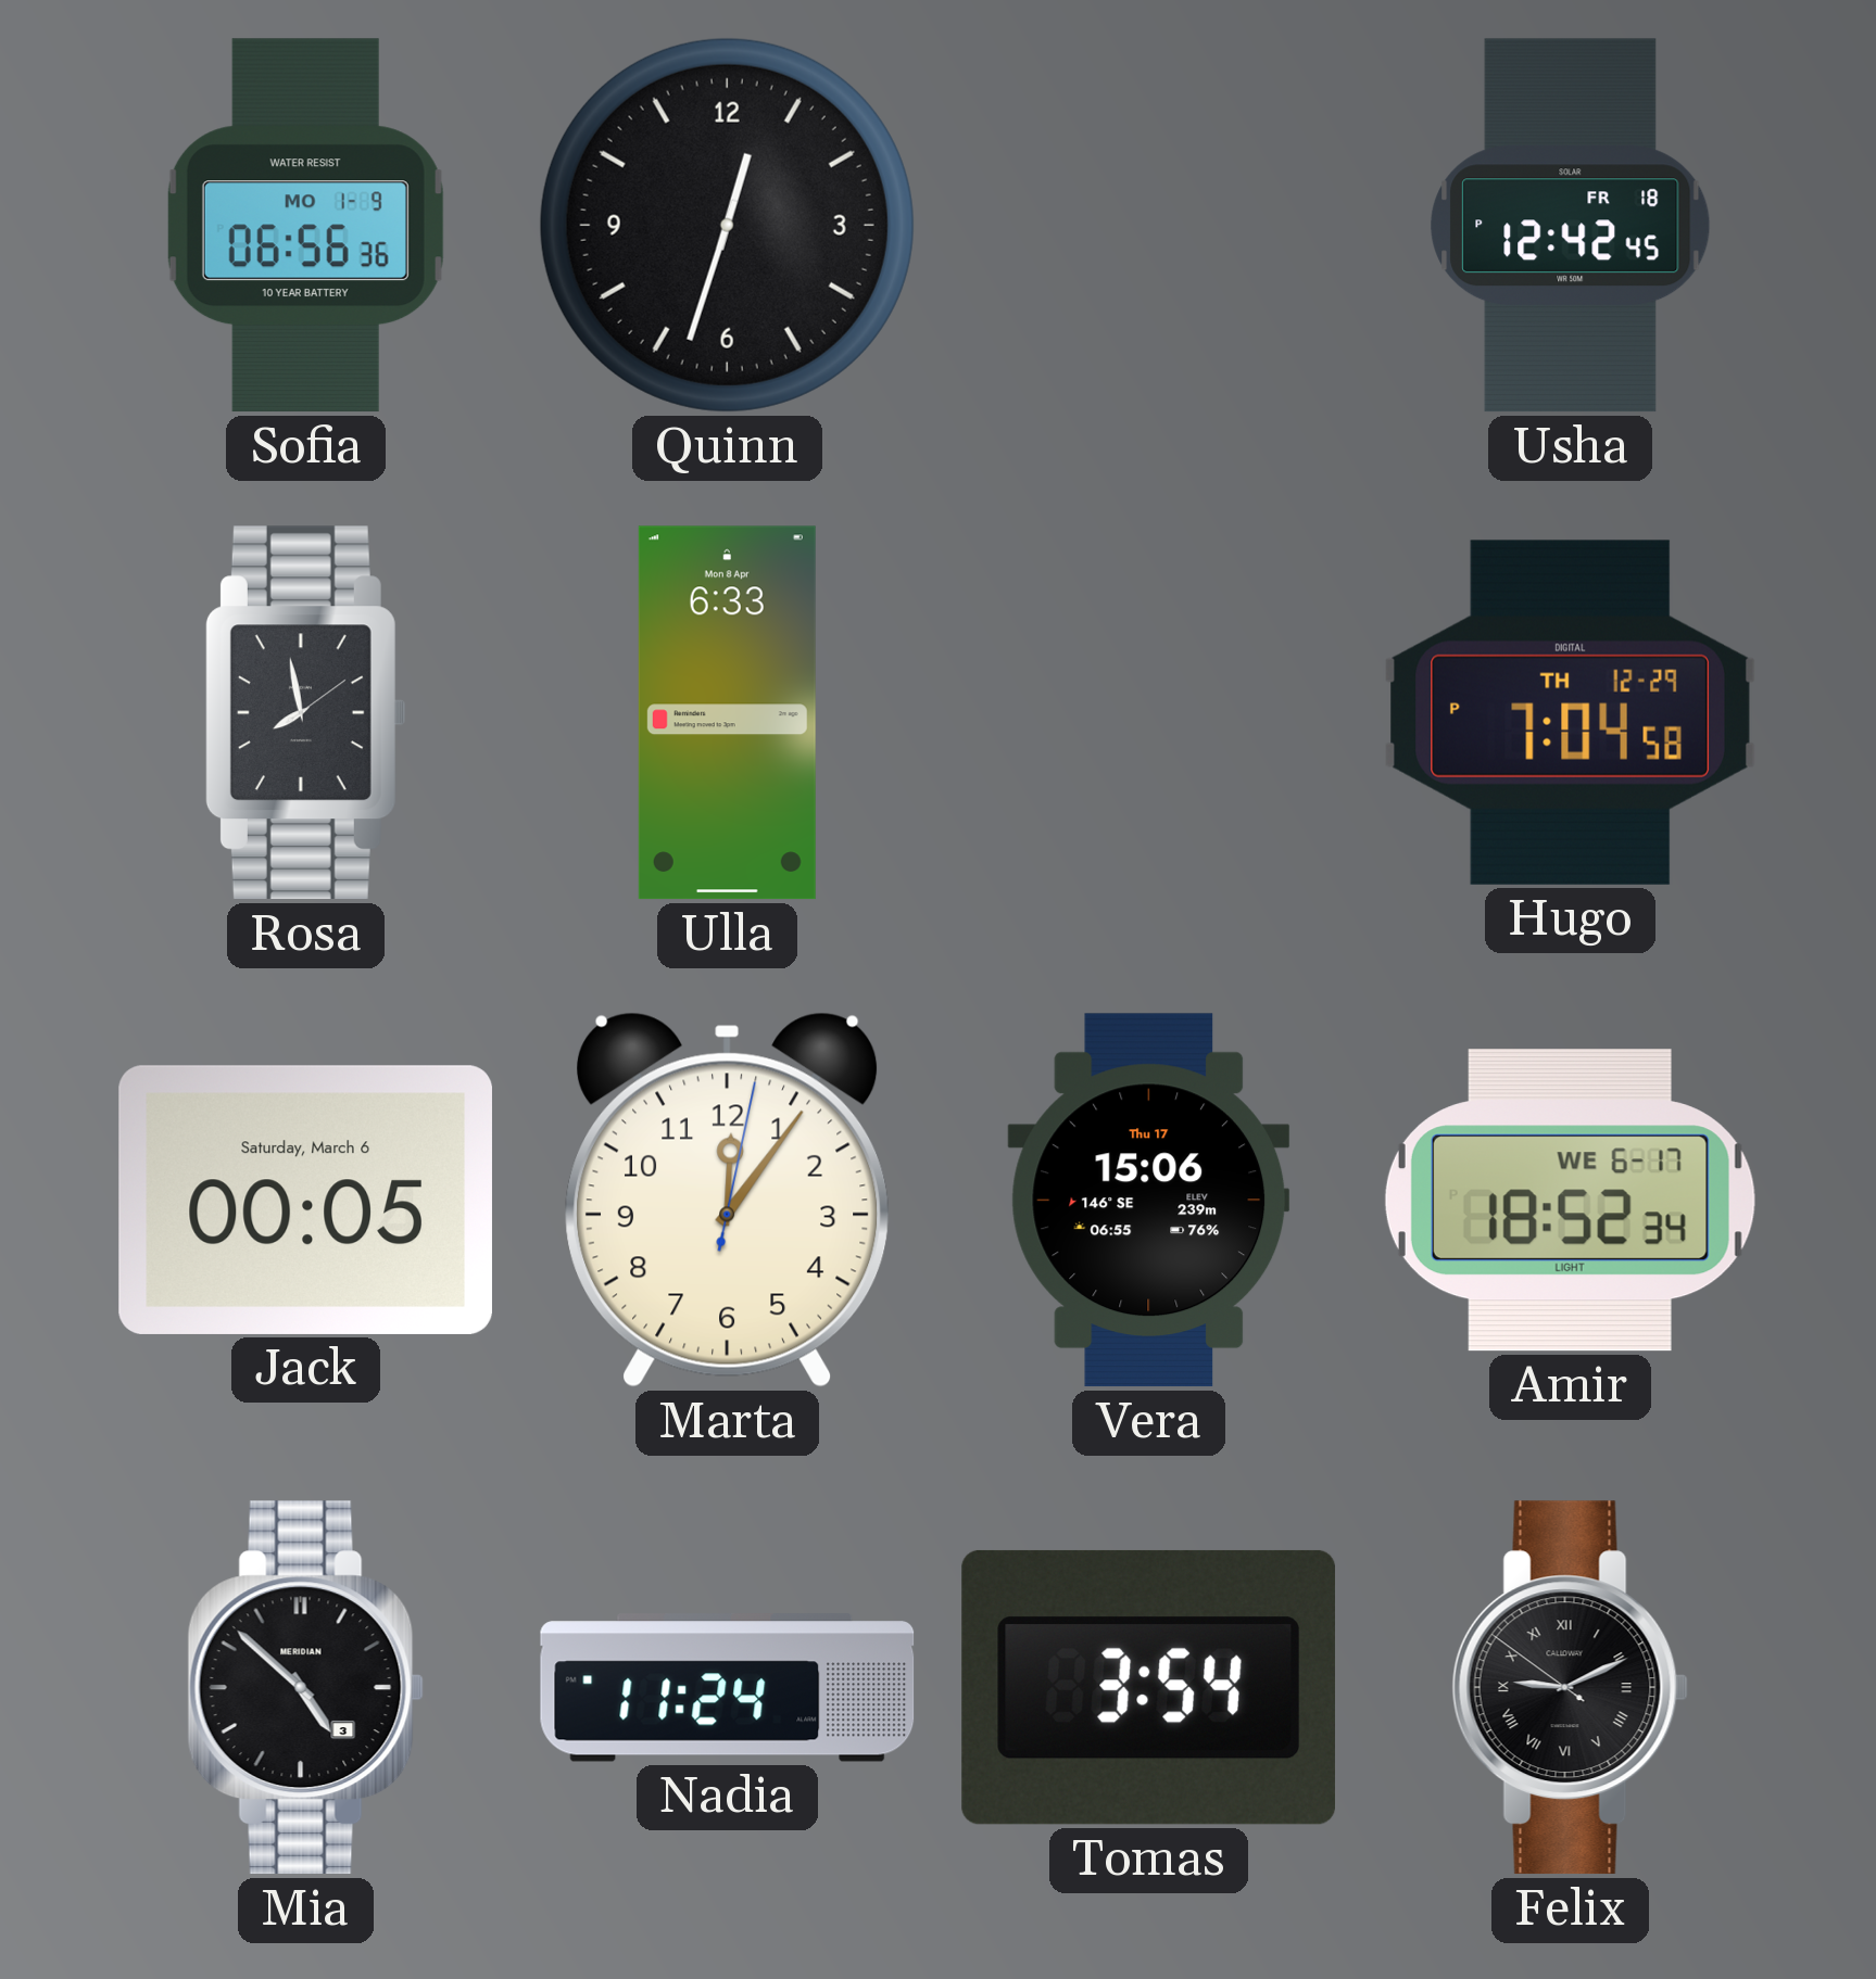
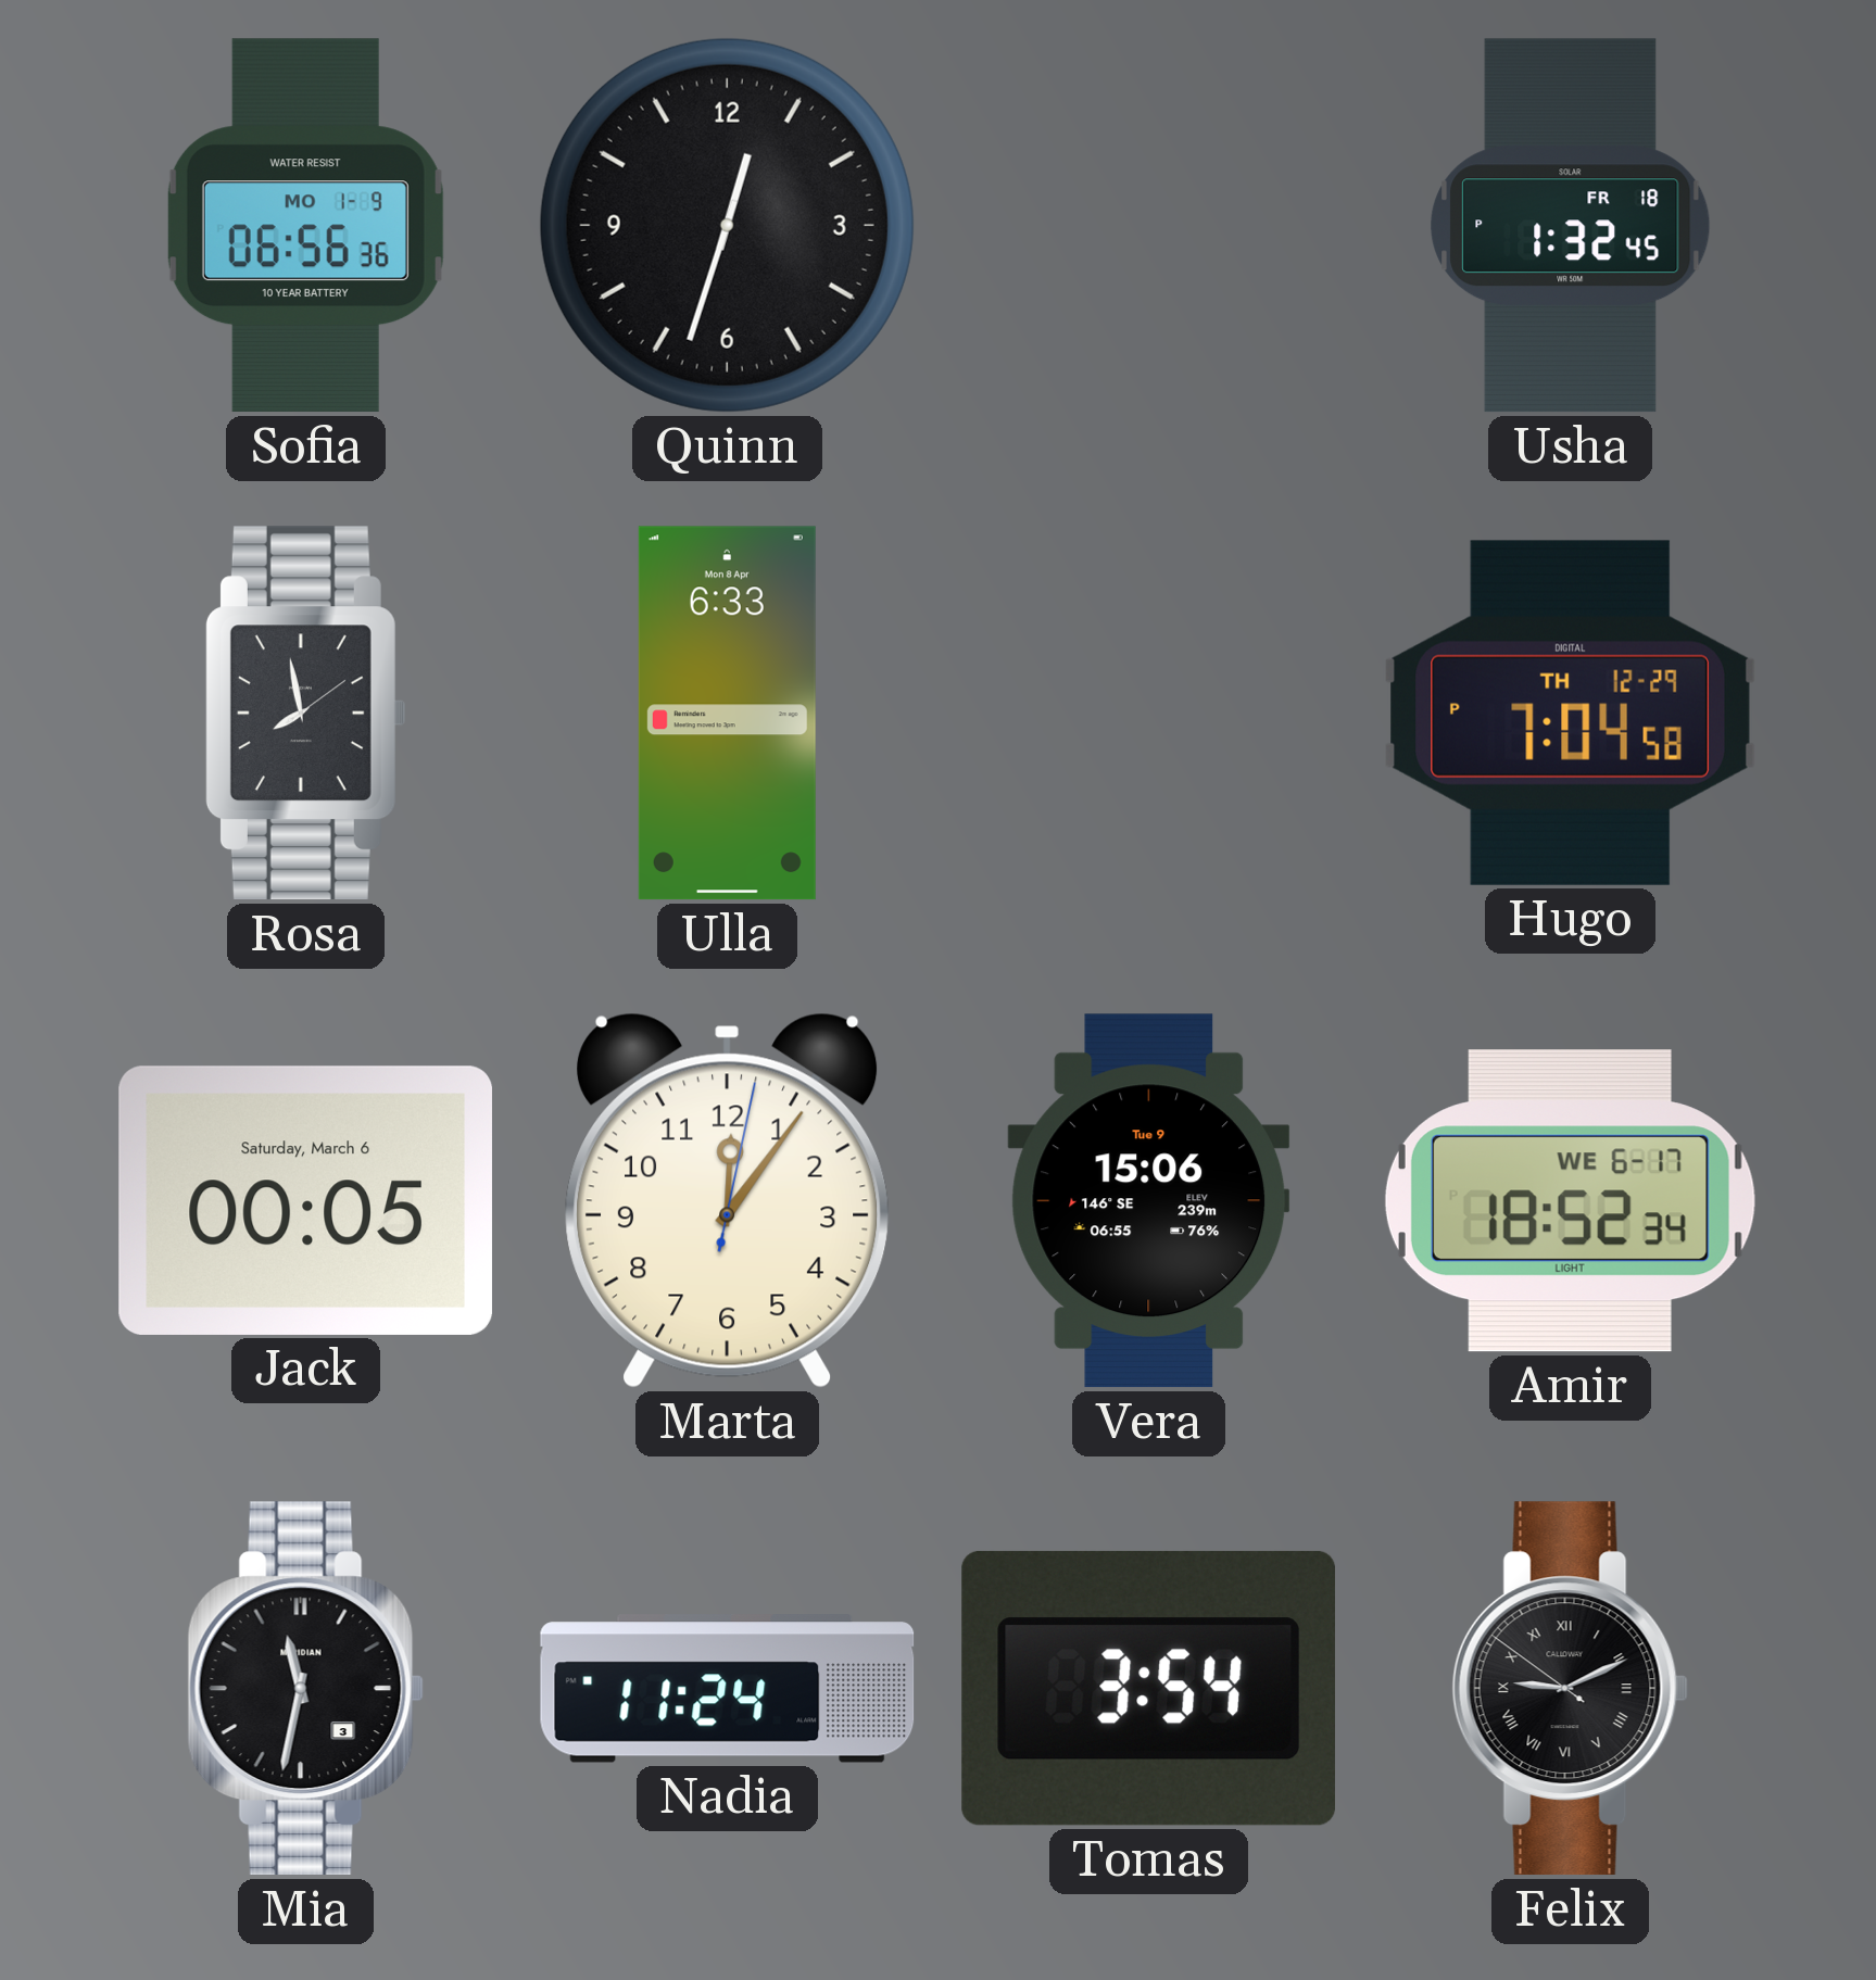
Usha: 12:42 -> 1:32 (1571, 226)
Vera date: Thu 17 -> Tue 9 (1149, 1201)
Mia: 4:52 -> 11:32 (305, 1689)
